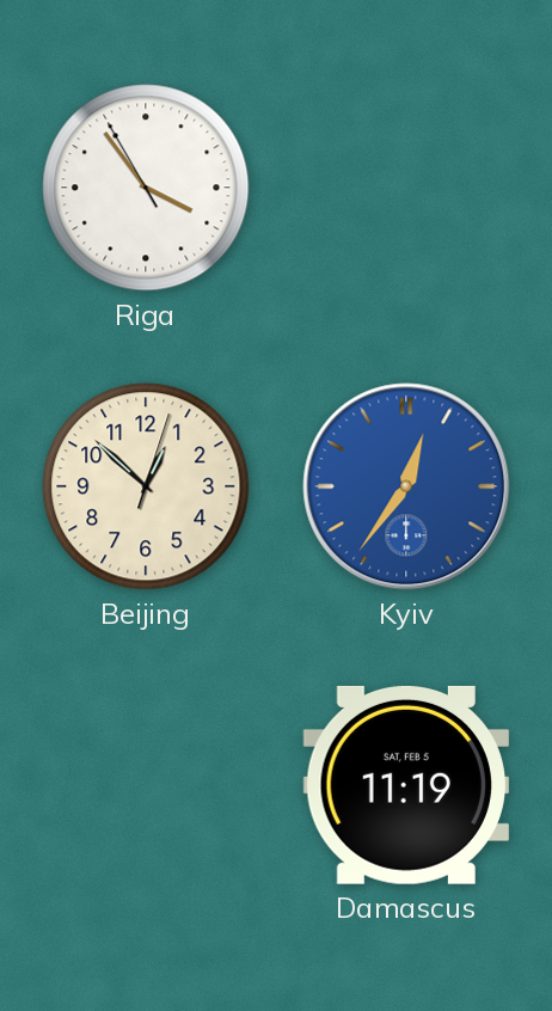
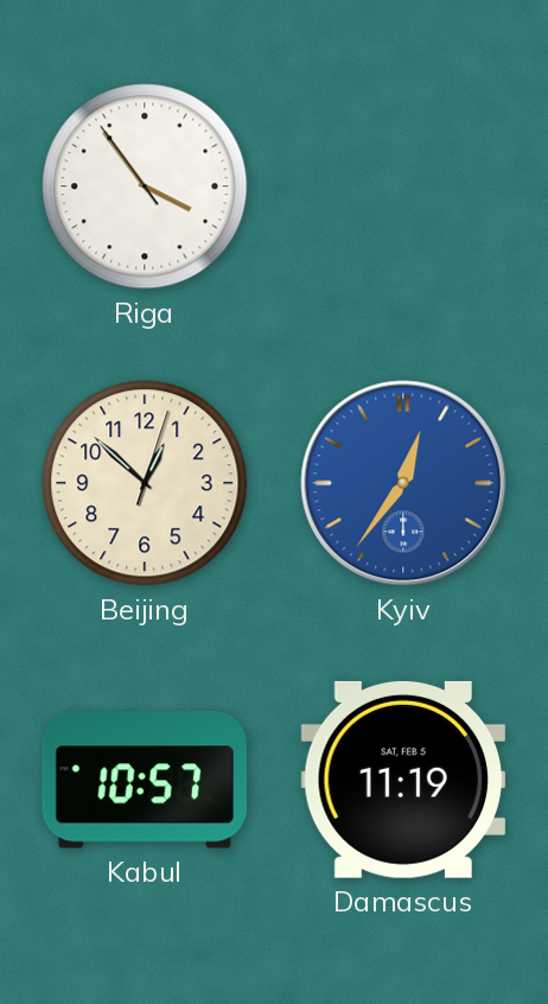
Riga: 3:53:55 -> 3:53:54 (145, 186)
Kabul: none -> 10:57 (144, 780)
